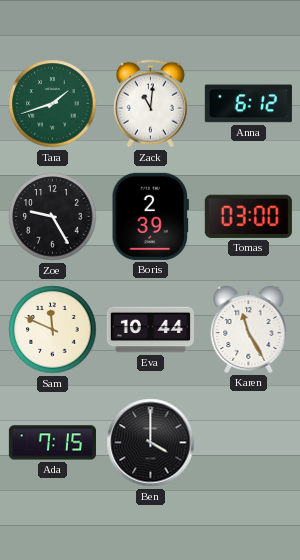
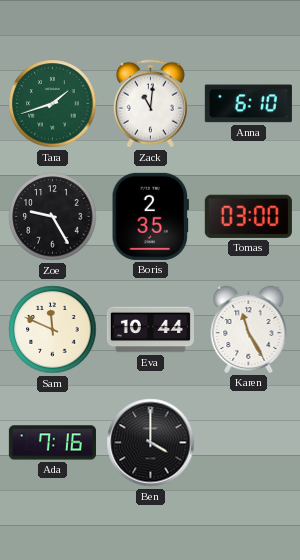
Anna: 6:12 -> 6:10 (248, 104)
Boris: 2:39 -> 2:35 (150, 216)
Ada: 7:15 -> 7:16 (52, 443)
